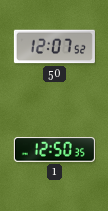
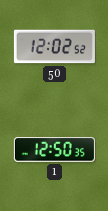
50: 12:07 -> 12:02 (54, 47)
